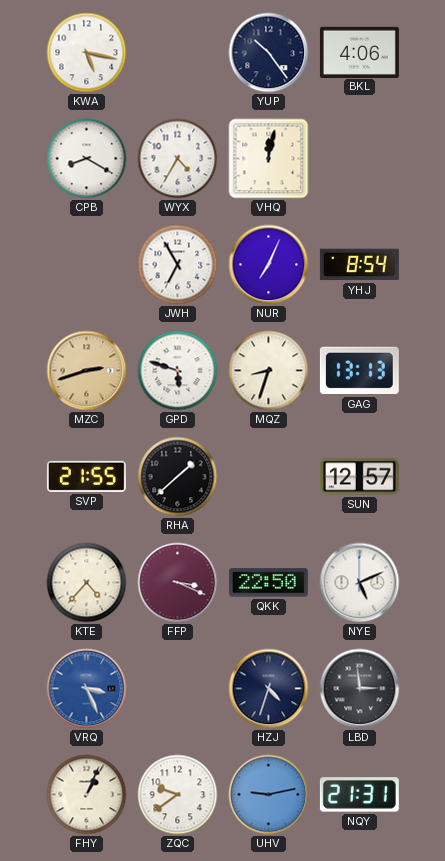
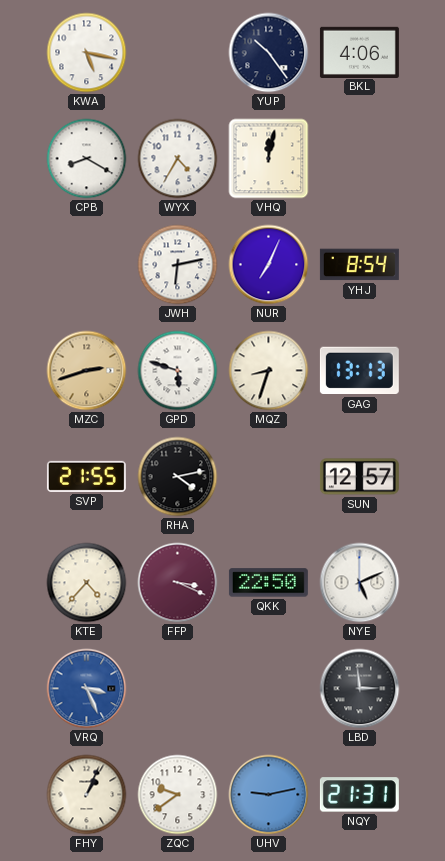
JWH: 6:55 -> 6:13 (178, 265)
RHA: 1:38 -> 4:13 (178, 477)
HZJ: 4:33 -> none (269, 689)
